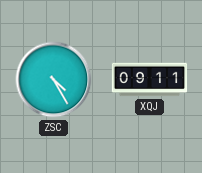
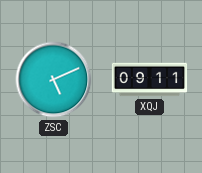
ZSC: 4:25 -> 5:11 (54, 80)
